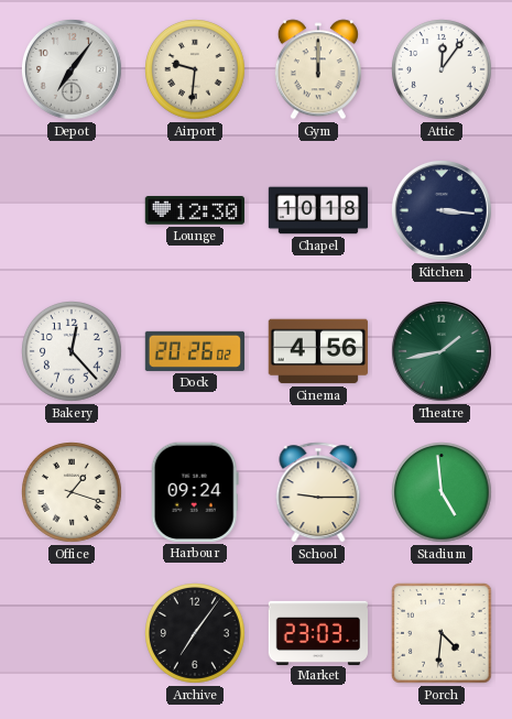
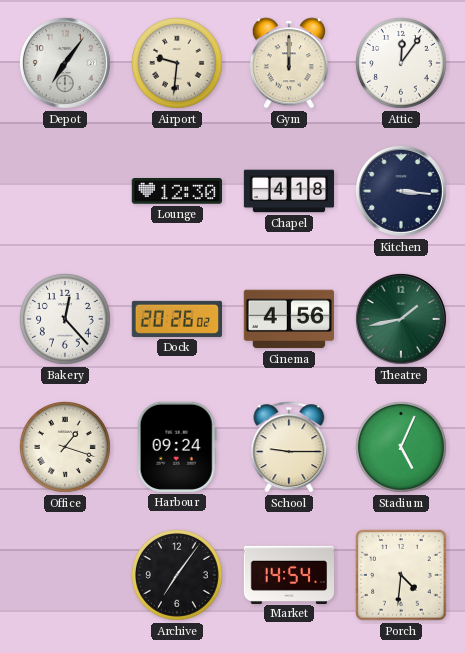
Chapel: 10:18 -> 4:18 (289, 191)
Stadium: 4:59 -> 5:04 (402, 448)
Market: 23:03 -> 14:54 (289, 574)
